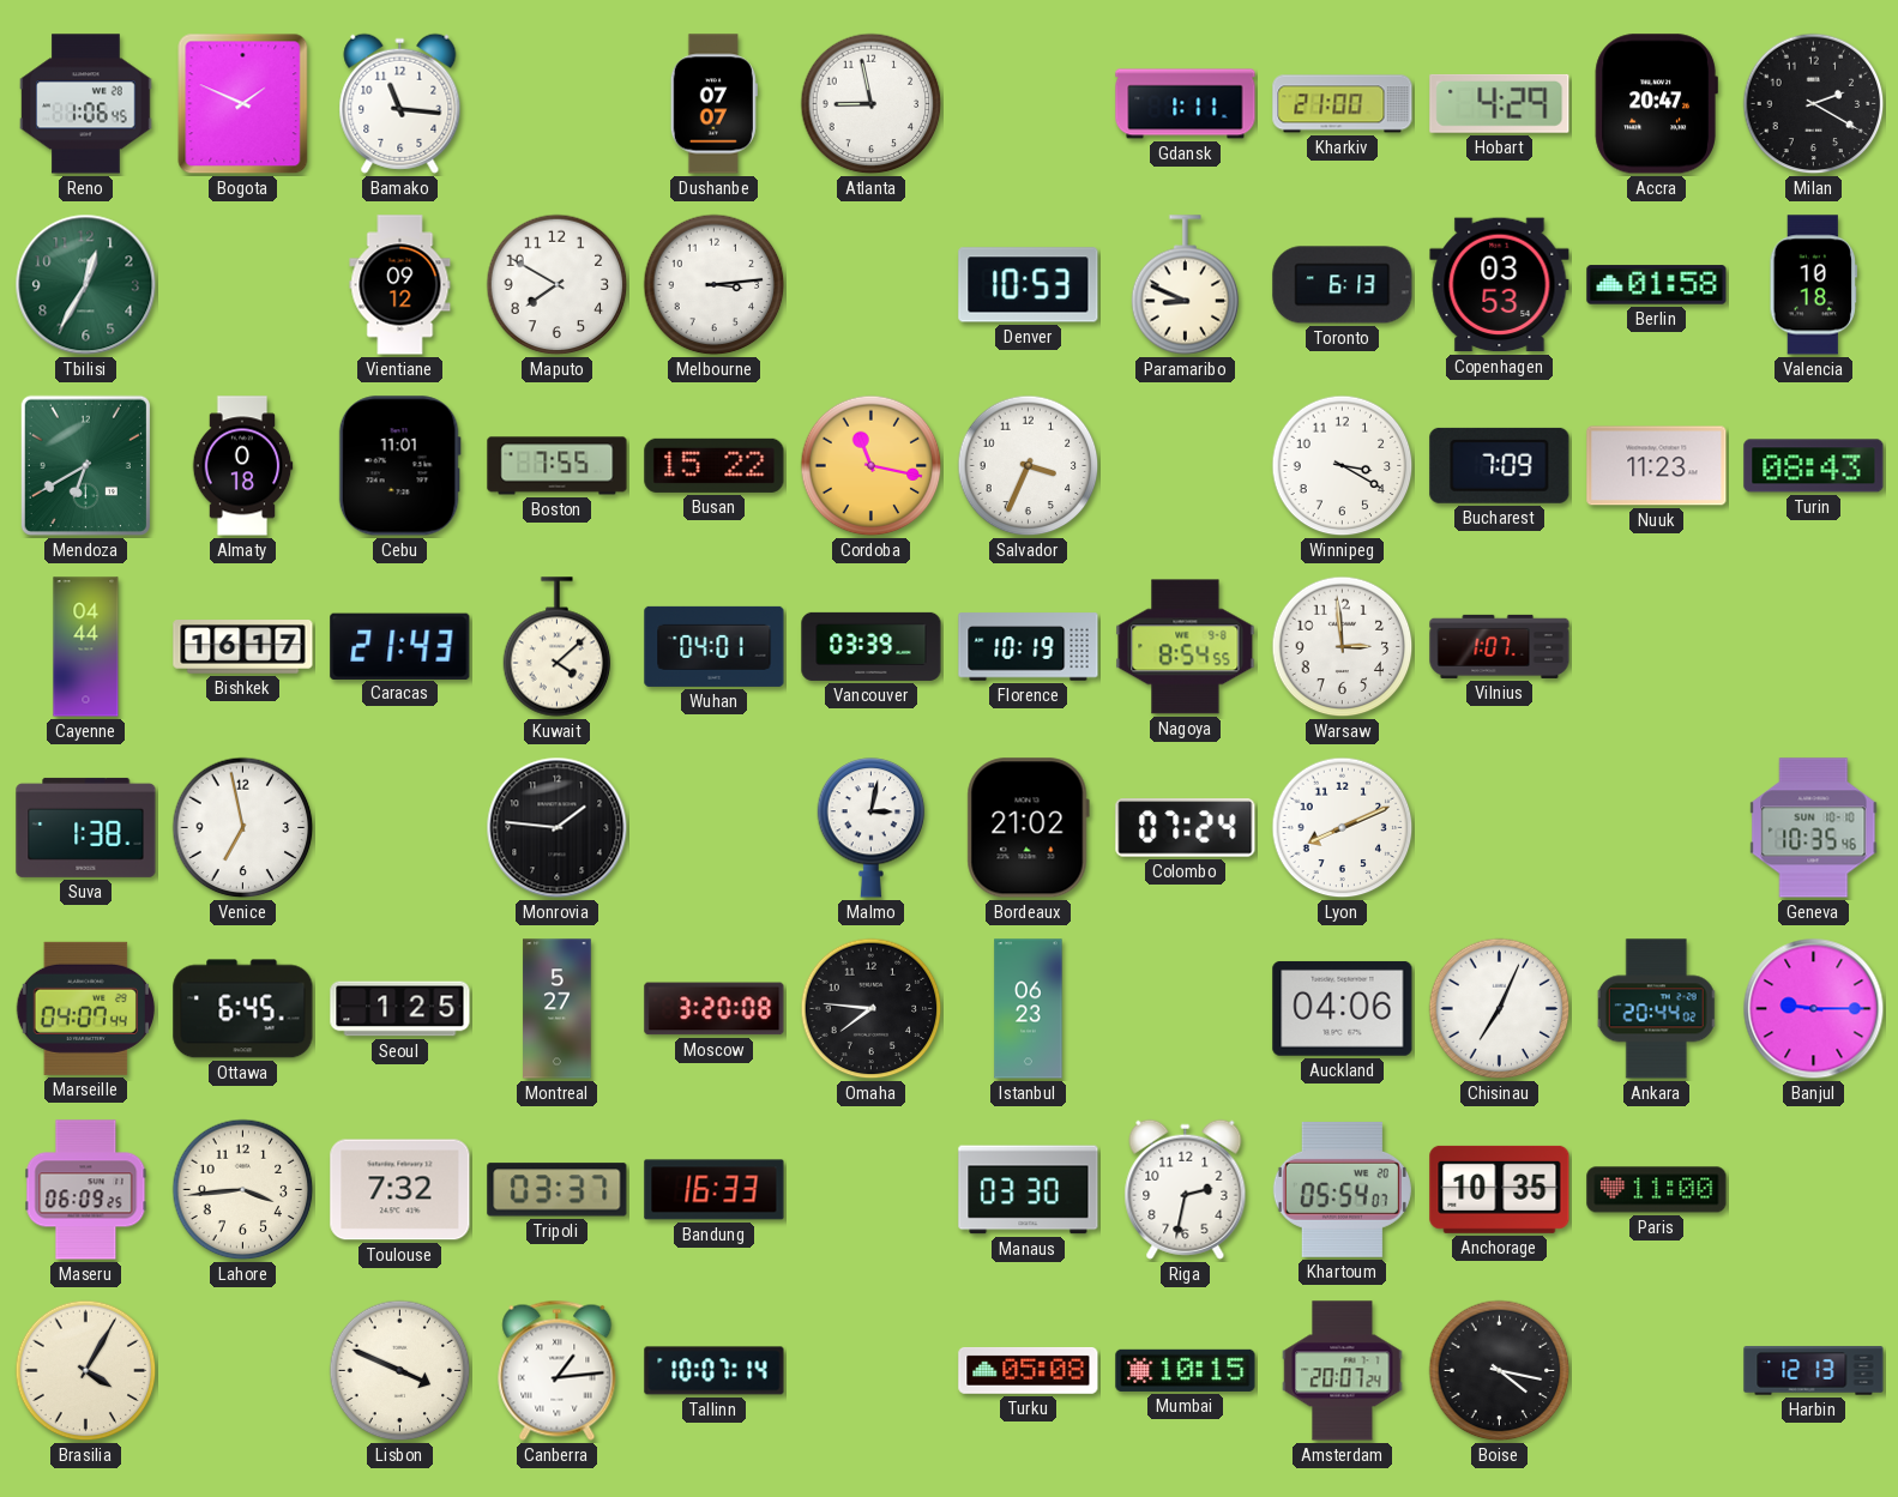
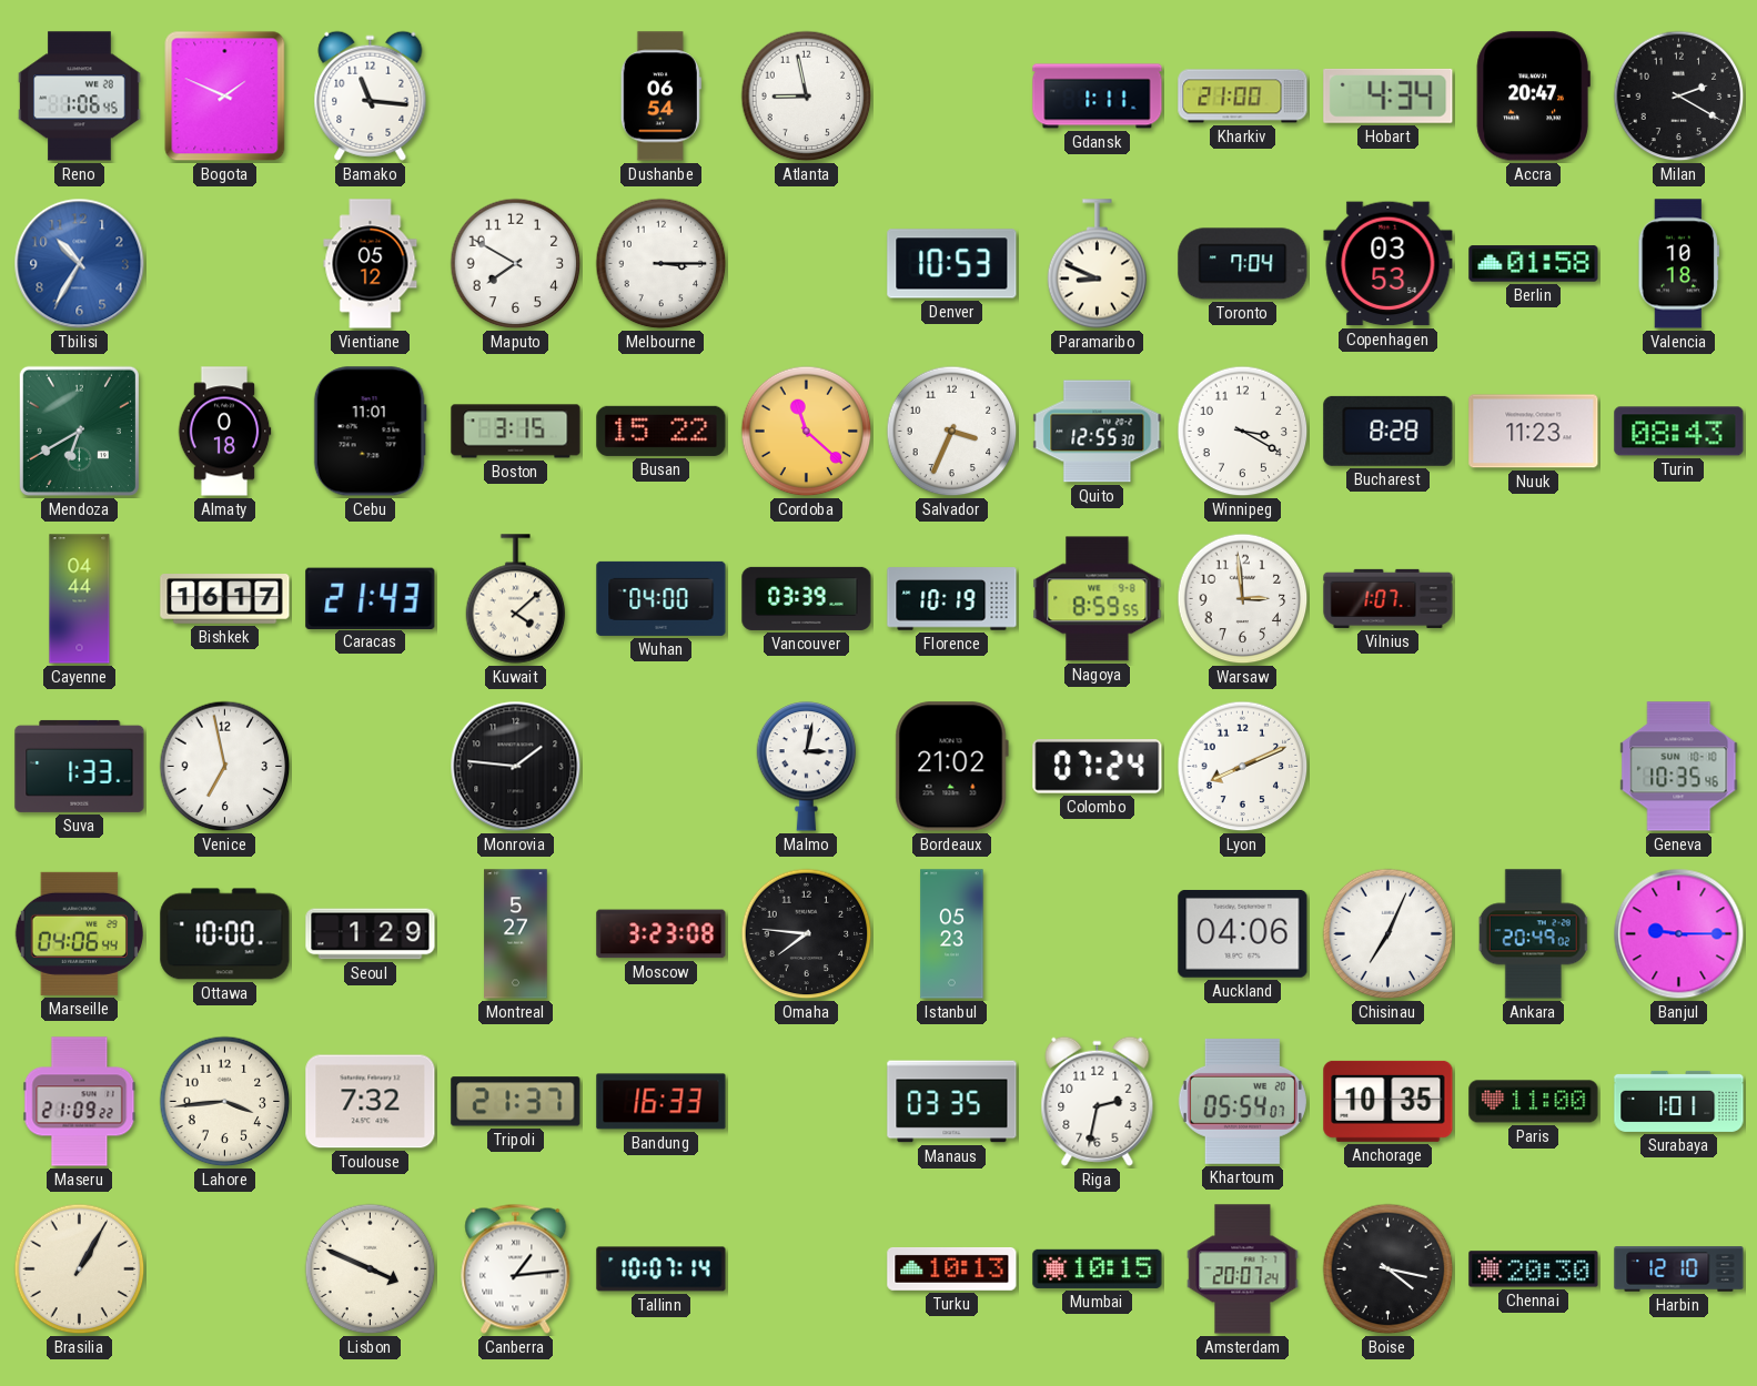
Dushanbe: 07:07 -> 06:54 (660, 97)
Hobart: 4:29 -> 4:34 (1389, 95)
Tbilisi: 12:35 -> 10:35 (80, 264)
Tbilisi dial: green -> blue (80, 264)
Vientiane: 09:12 -> 05:12 (371, 264)
Melbourne: 3:14 -> 3:15 (662, 264)
Toronto: 6:13 -> 7:04 (1243, 264)
Boston: 7:55 -> 3:15 (516, 432)
Cordoba: 11:17 -> 11:22 (807, 432)
Quito: none -> 12:55 (1098, 432)
Bucharest: 7:09 -> 8:28 (1389, 431)
Wuhan: 04:01 -> 04:00 (662, 598)
Nagoya: 8:54 -> 8:59 (1098, 599)
Suva: 1:38 -> 1:33 (80, 766)
Marseille: 04:07 -> 04:06 (79, 933)
Ottawa: 6:45 -> 10:00 (225, 934)
Seoul: 1:25 -> 1:29 (371, 934)
Moscow: 3:20 -> 3:23 (662, 934)
Istanbul: 06:23 -> 05:23 (952, 934)
Ankara: 20:44 -> 20:49 (1534, 934)
Maseru: 06:09 -> 21:09 (80, 1102)
Tripoli: 03:37 -> 21:37 (516, 1102)
Manaus: 03:30 -> 03:35 (952, 1102)
Surabaya: none -> 1:01 (1679, 1101)
Brasilia: 4:05 -> 1:05 (80, 1269)
Turku: 05:08 -> 10:13 (952, 1268)
Chennai: none -> 20:30 (1534, 1269)
Harbin: 12:13 -> 12:10 (1679, 1269)
